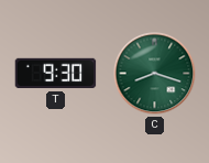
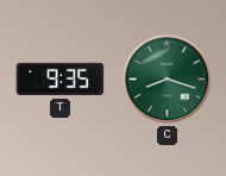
T: 9:30 -> 9:35 (61, 80)
